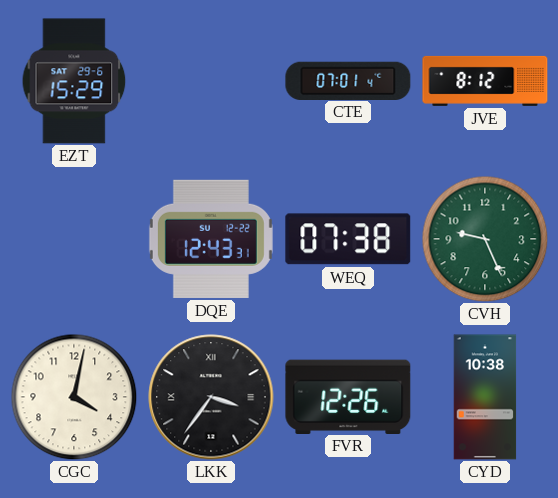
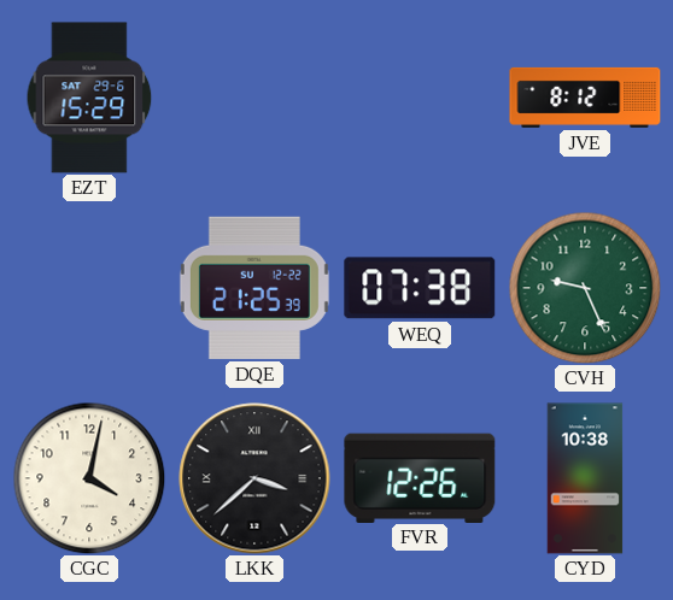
CTE: 07:01 -> none (348, 80)
DQE: 12:43 -> 21:25 (254, 288)
LKK: 3:36 -> 3:38 (254, 478)
